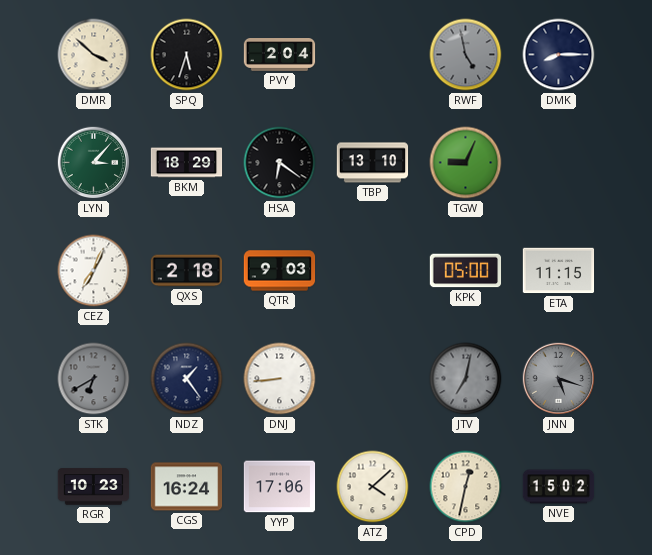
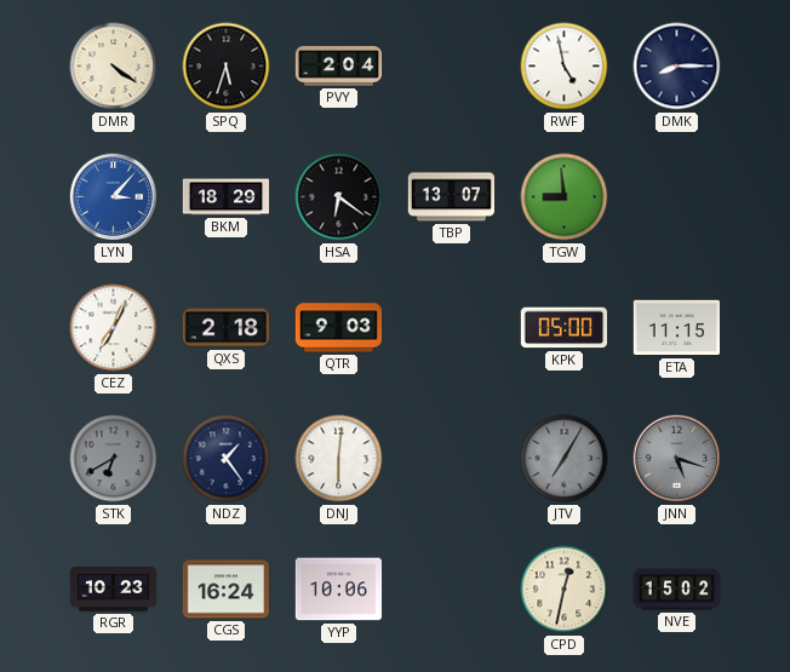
DMR: 3:52 -> 4:21 (114, 67)
RWF dial: grey -> white (565, 67)
LYN dial: green -> blue (114, 197)
TBP: 13:10 -> 13:07 (452, 197)
TGW: 9:04 -> 8:59 (565, 197)
DNJ: 8:44 -> 6:01 (339, 459)
JTV: 7:02 -> 7:05 (565, 459)
YYP: 17:06 -> 10:06 (339, 590)
ATZ: 4:08 -> none (373, 487)
